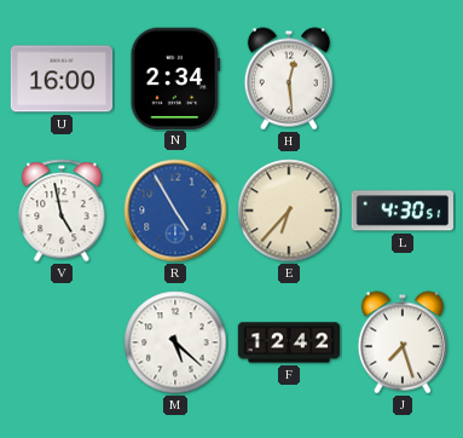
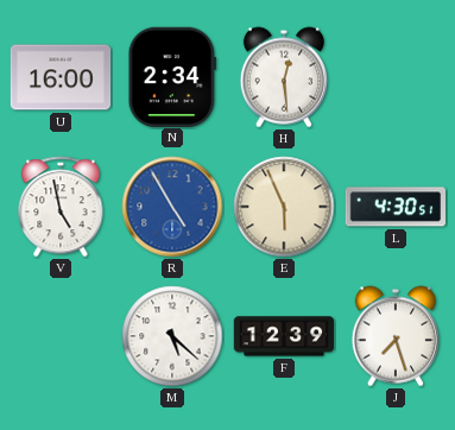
E: 6:37 -> 5:56 (284, 207)
F: 12:42 -> 12:39 (284, 336)
